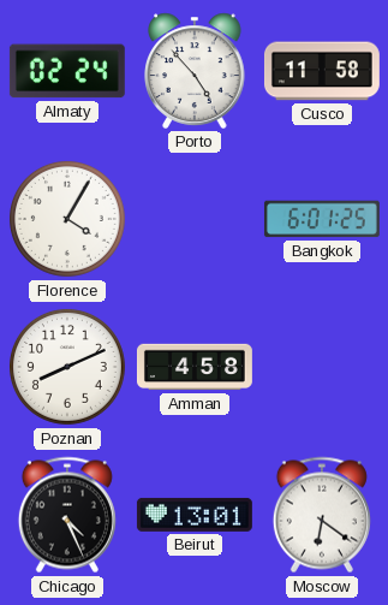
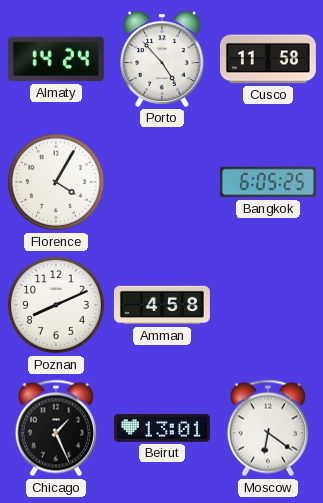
Almaty: 02:24 -> 14:24 (56, 59)
Bangkok: 6:01 -> 6:05 (268, 182)
Chicago: 4:26 -> 1:26 (56, 428)
